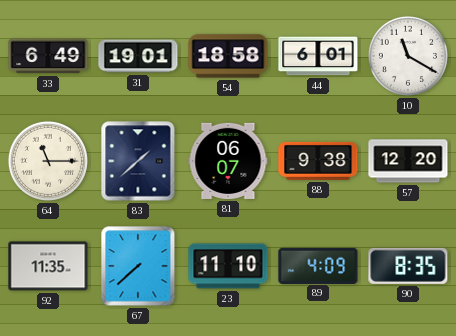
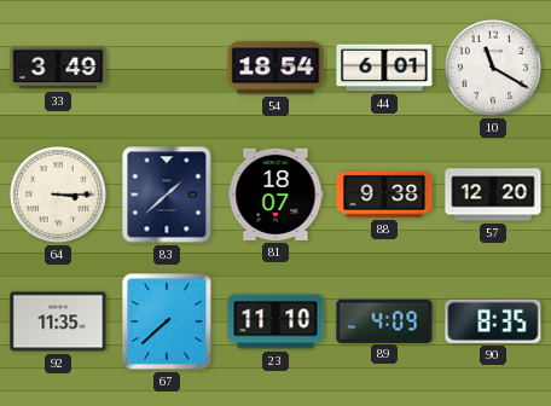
33: 6:49 -> 3:49 (58, 68)
31: 19:01 -> none (138, 56)
54: 18:58 -> 18:54 (275, 68)
64: 11:15 -> 3:15 (58, 195)
81: 06:07 -> 18:07 (275, 195)
